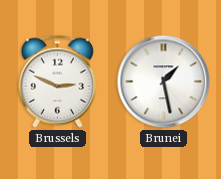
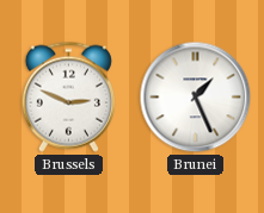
Brunei: 1:28 -> 1:26 (196, 98)
